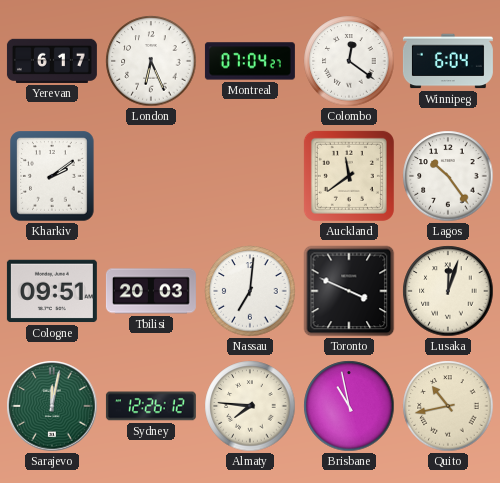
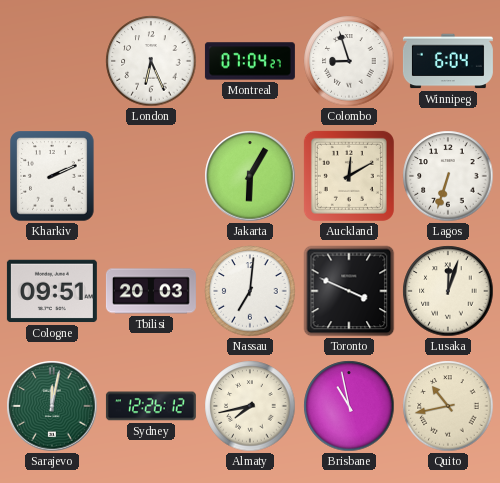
Yerevan: 6:17 -> none (52, 61)
Colombo: 12:21 -> 8:57 (349, 61)
Kharkiv: 2:09 -> 2:11 (52, 176)
Jakarta: none -> 6:05 (250, 176)
Auckland: 11:39 -> 12:10 (349, 176)
Lagos: 10:24 -> 6:33 (448, 176)
Almaty: 7:46 -> 7:43 (250, 406)
